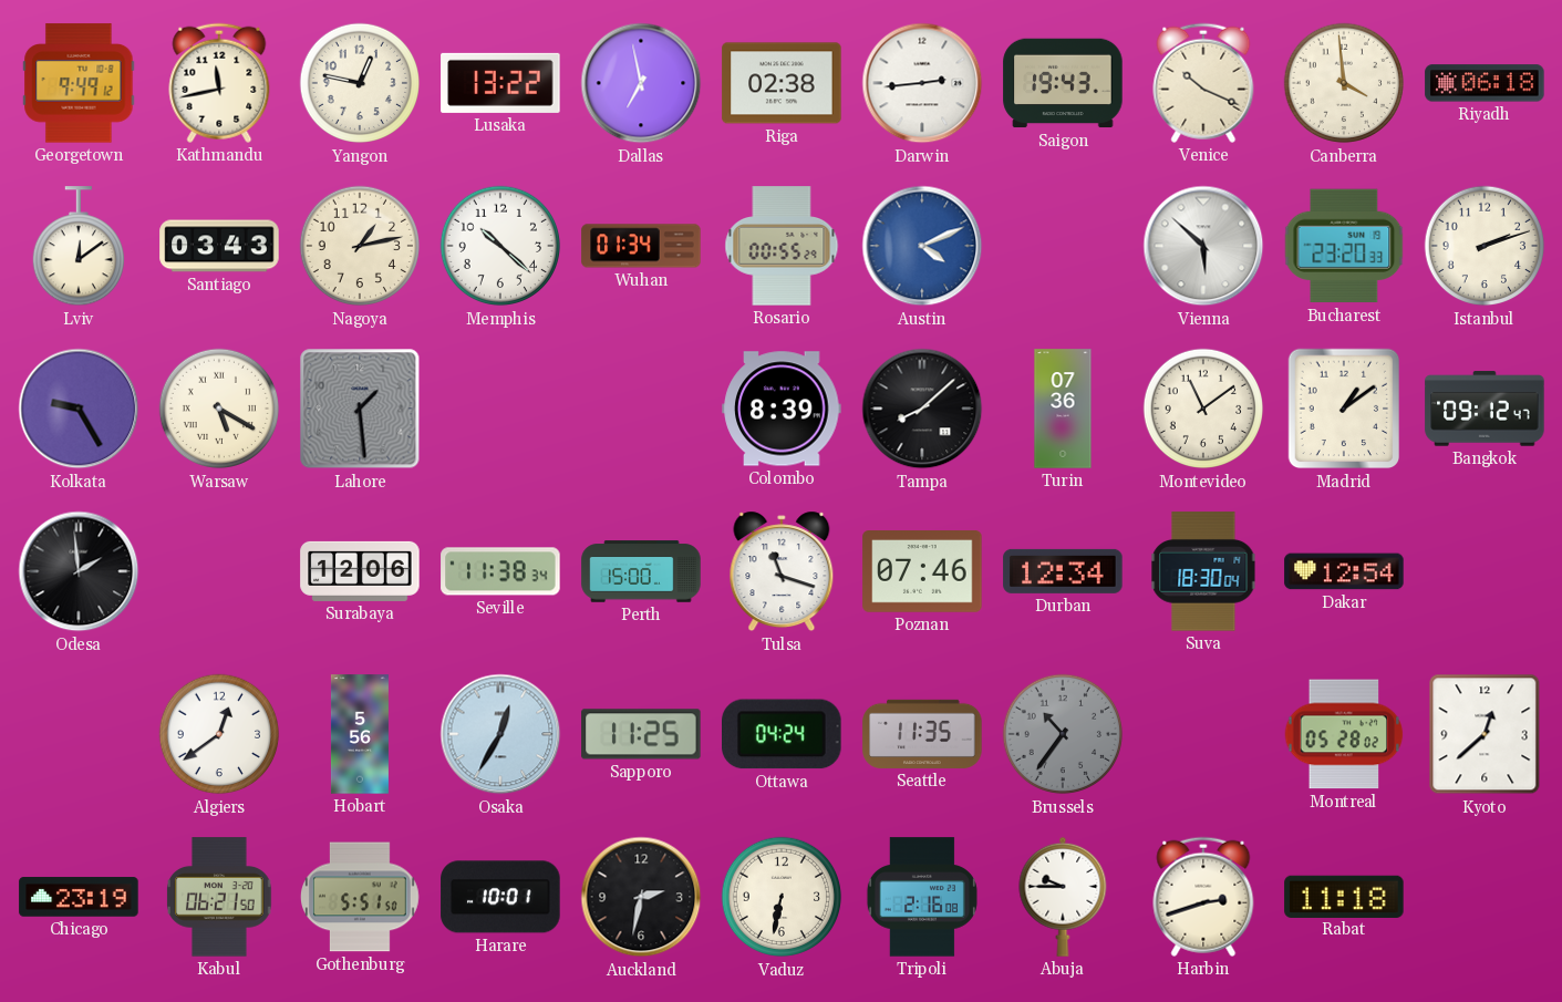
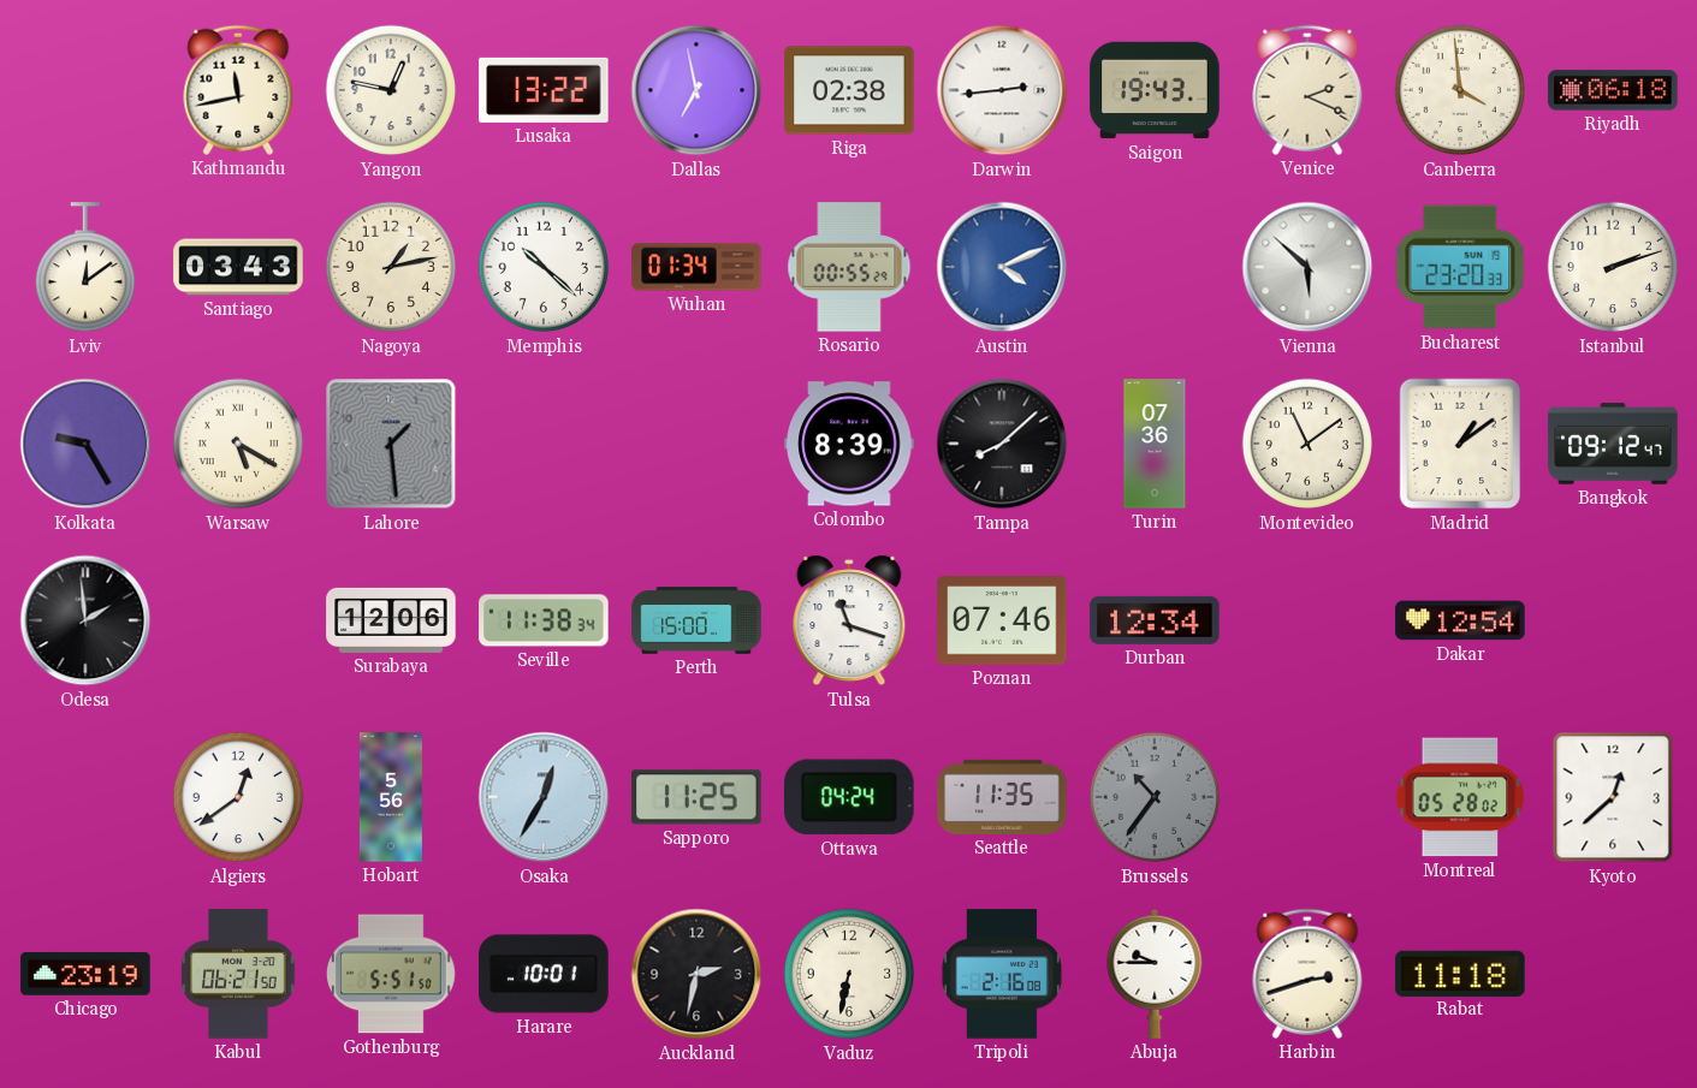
Georgetown: 9:49 -> none (79, 83)
Venice: 10:19 -> 2:19 (1307, 90)
Suva: 18:30 -> none (1203, 571)
